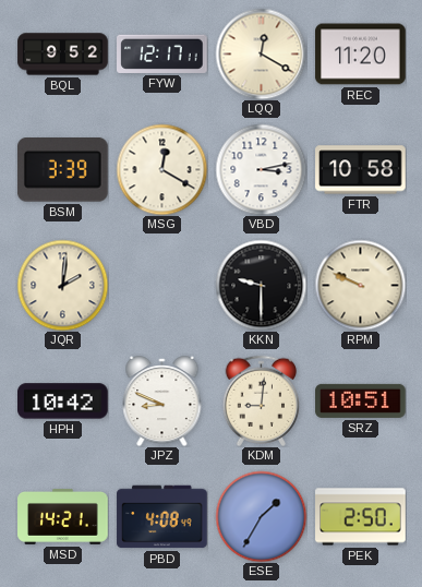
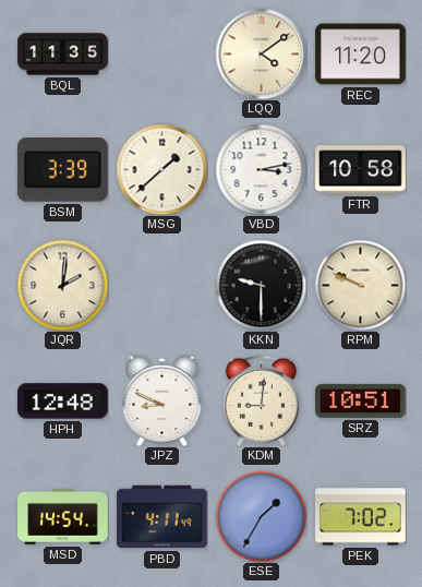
BQL: 9:52 -> 11:35 (63, 55)
FYW: 12:17 -> none (162, 53)
LQQ: 12:20 -> 4:09 (261, 53)
MSG: 12:20 -> 1:38 (161, 169)
HPH: 10:42 -> 12:48 (63, 402)
MSD: 14:21 -> 14:54 (63, 516)
PBD: 4:08 -> 4:11 (162, 517)
PEK: 2:50 -> 7:02 (361, 517)
